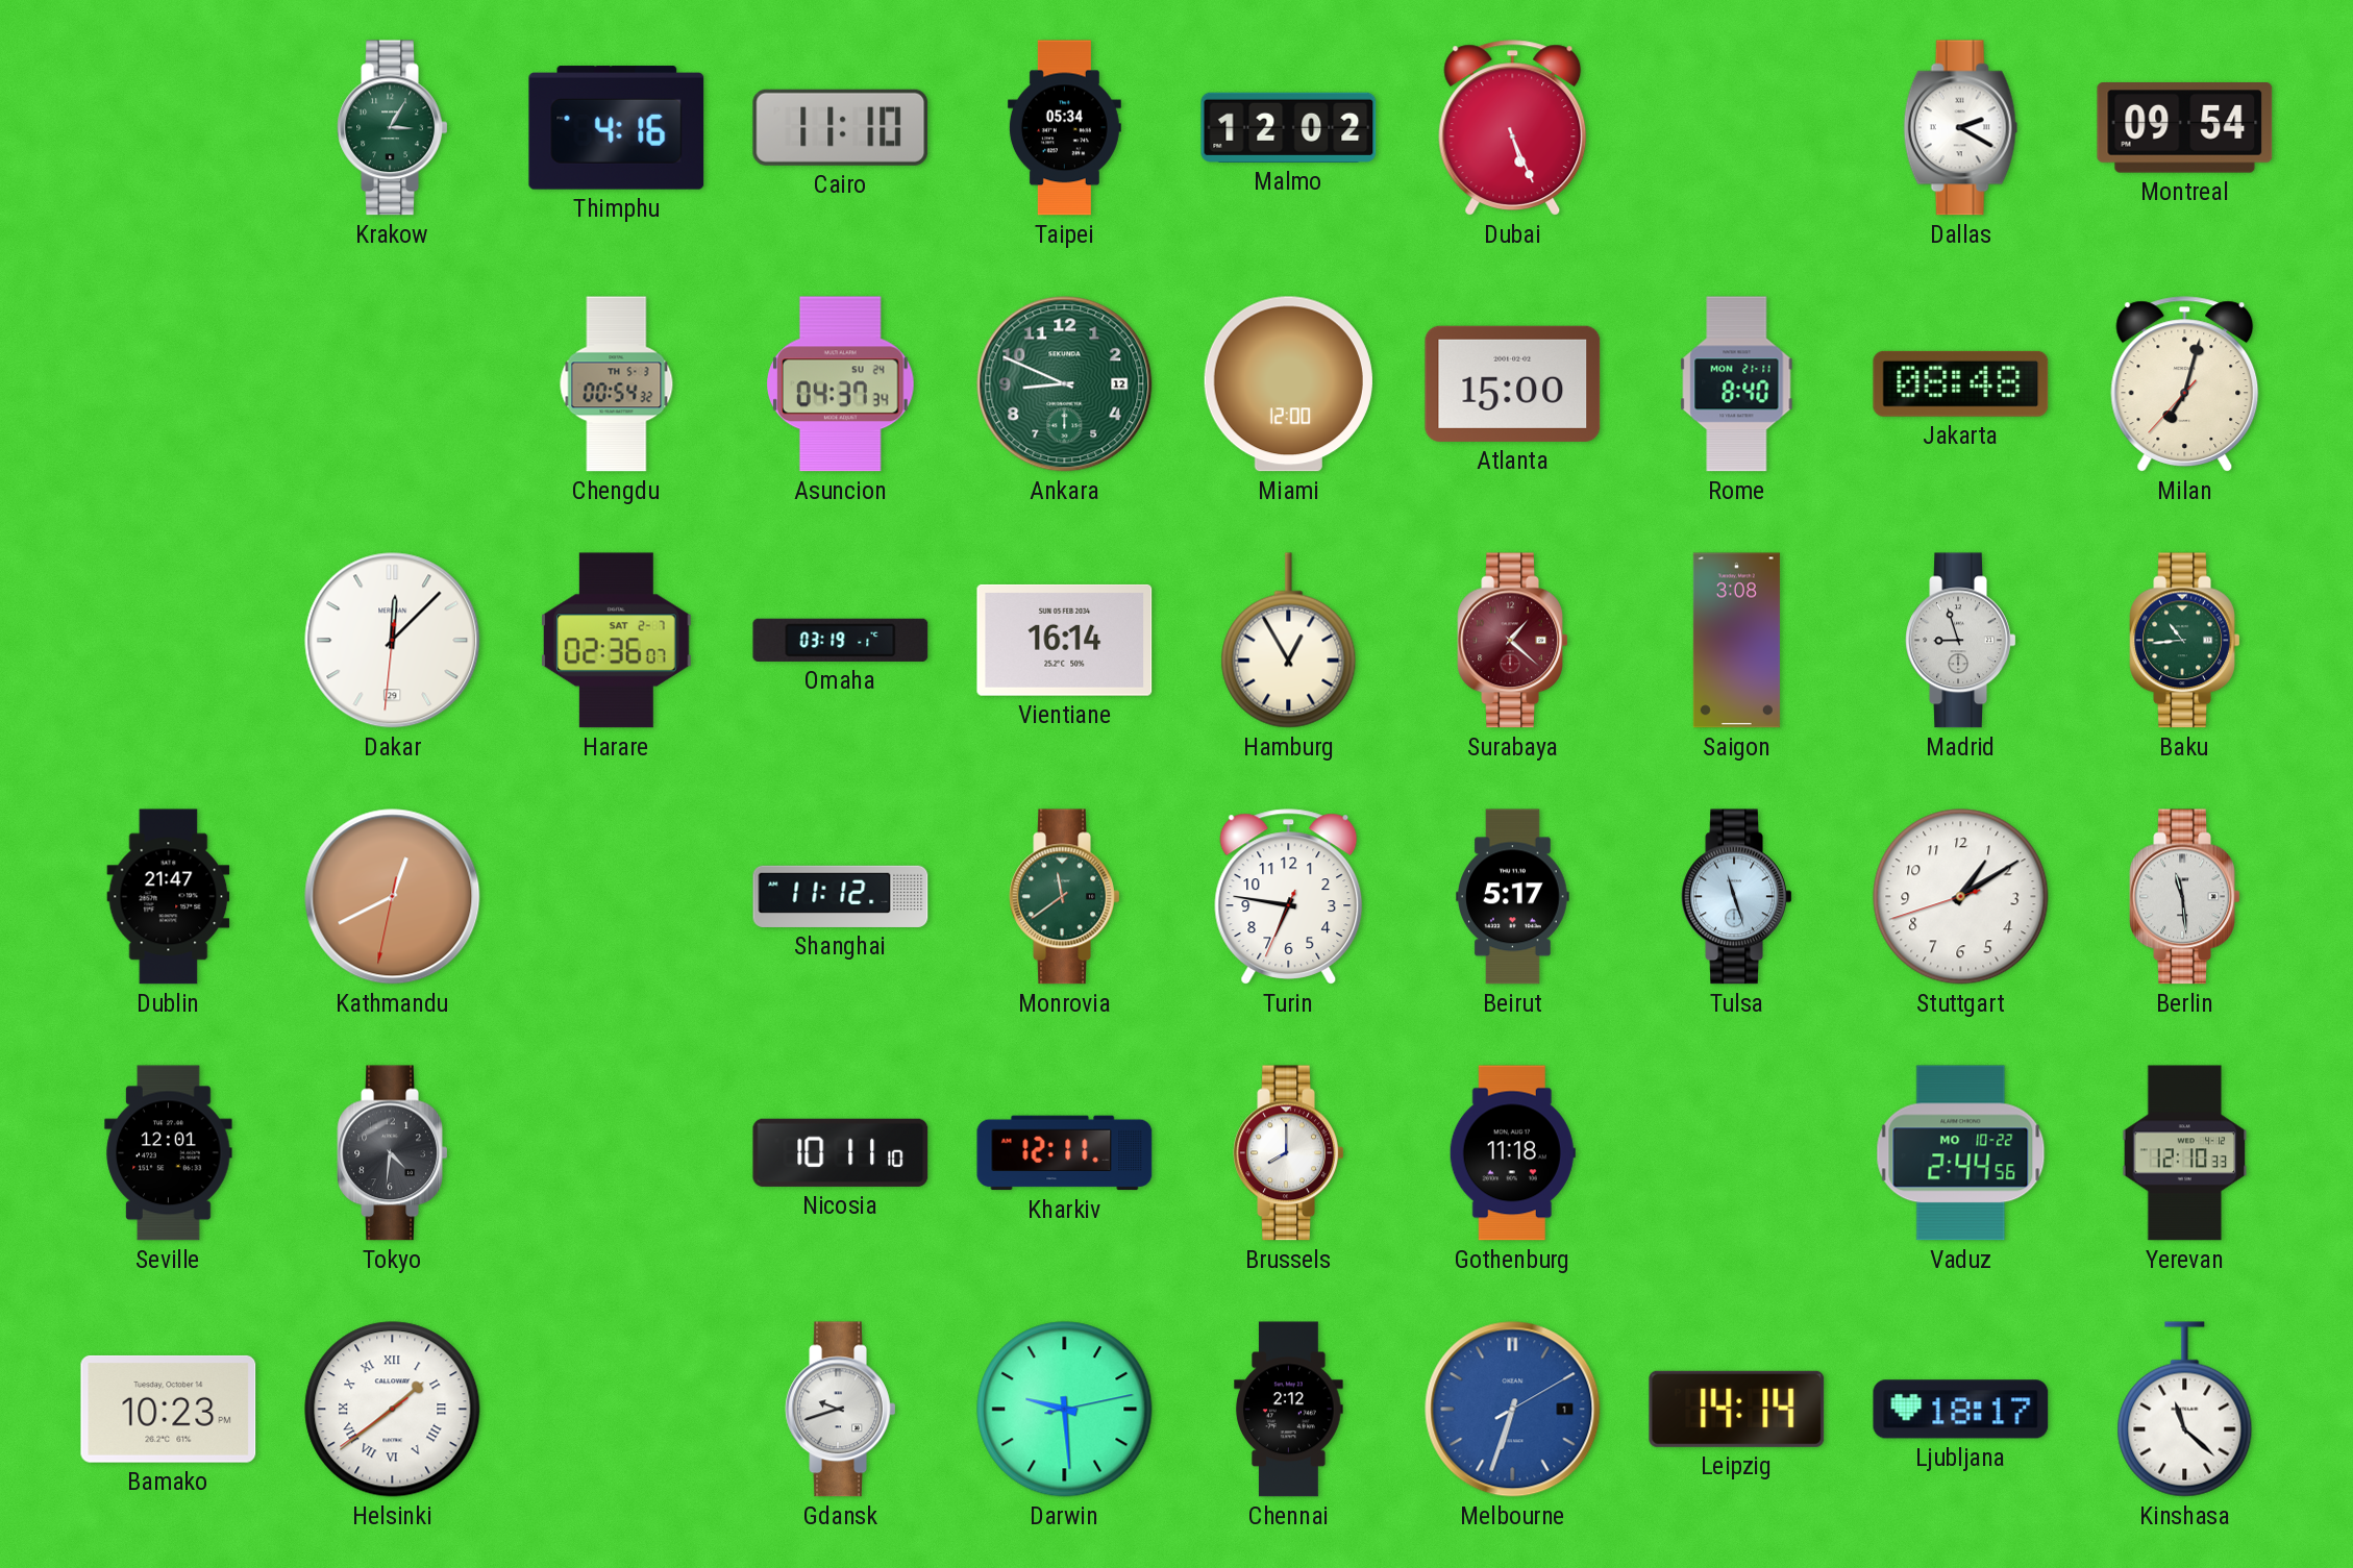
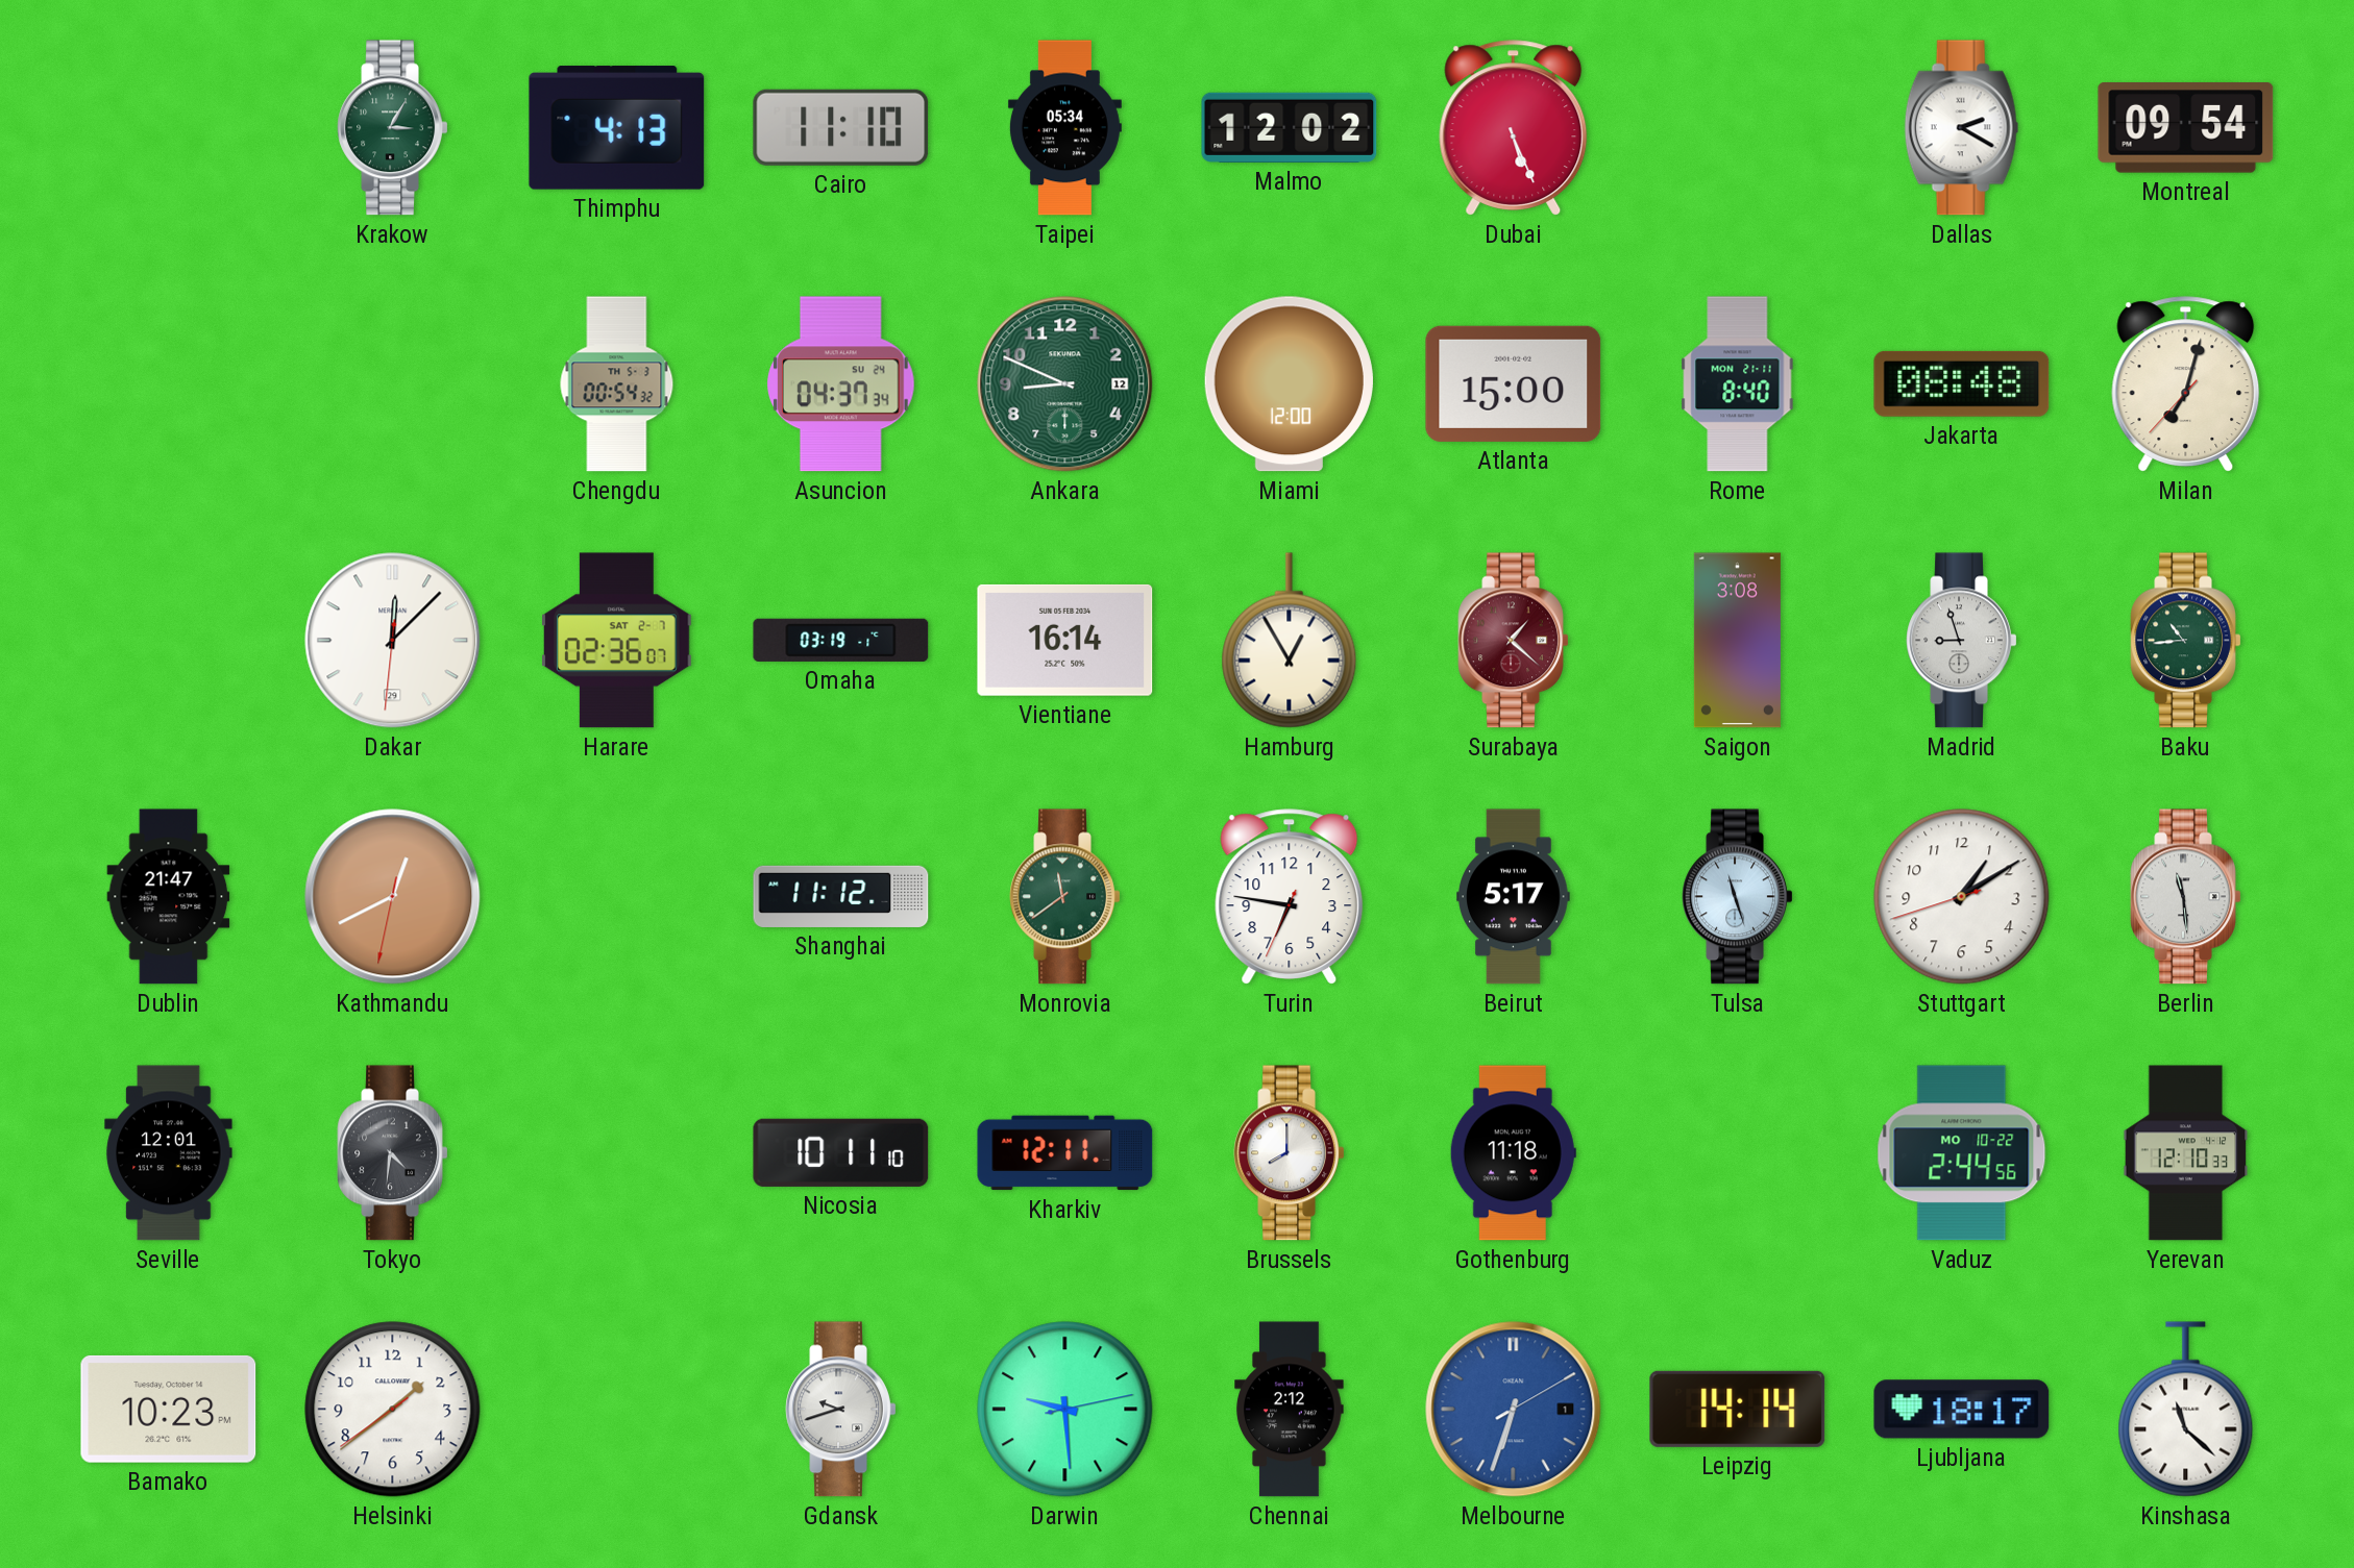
Thimphu: 4:16 -> 4:13 (617, 128)
Helsinki numerals: Roman -> Arabic (393, 1410)
